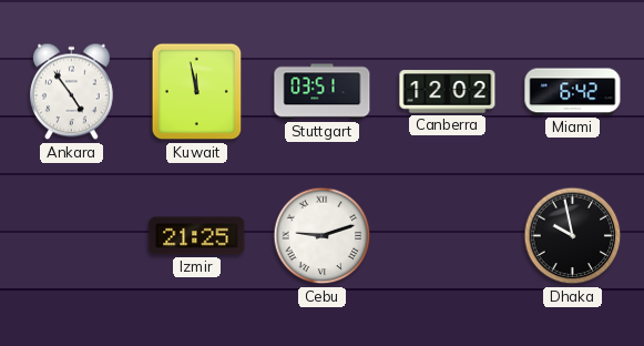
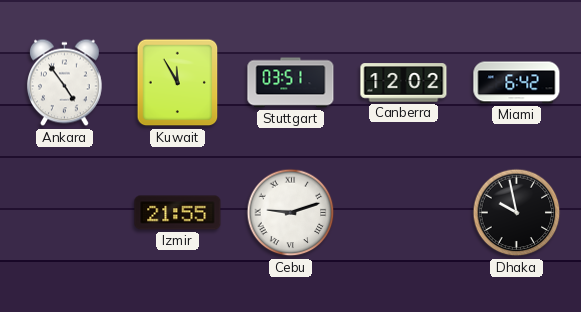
Kuwait: 11:58 -> 11:55 (178, 83)
Izmir: 21:25 -> 21:55 (178, 213)
